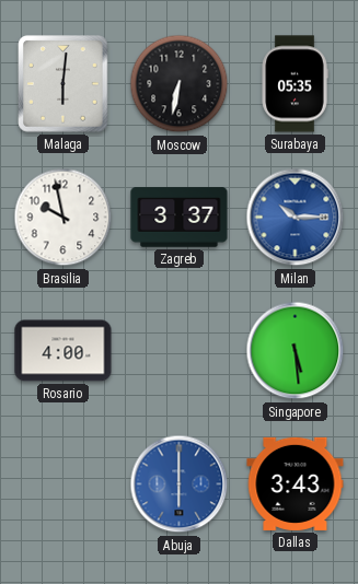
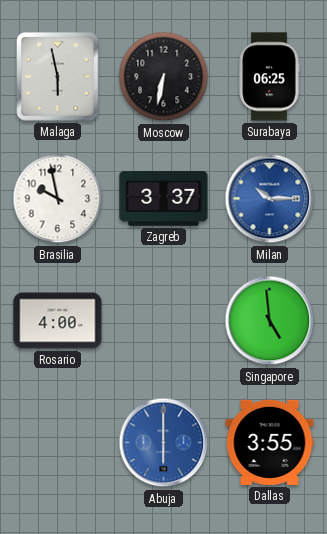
Malaga: 6:01 -> 5:58 (58, 77)
Surabaya: 05:35 -> 06:25 (269, 77)
Singapore: 5:29 -> 4:59 (270, 321)
Dallas: 3:43 -> 3:55 (270, 442)
